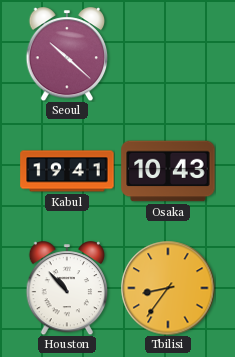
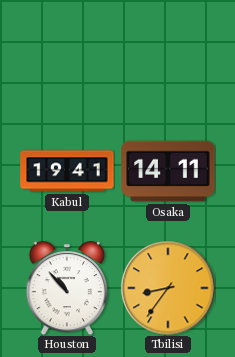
Seoul: 10:22 -> none (67, 55)
Osaka: 10:43 -> 14:11 (168, 171)
